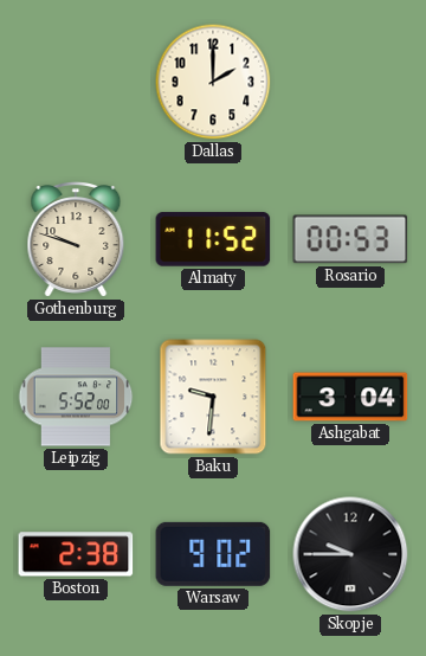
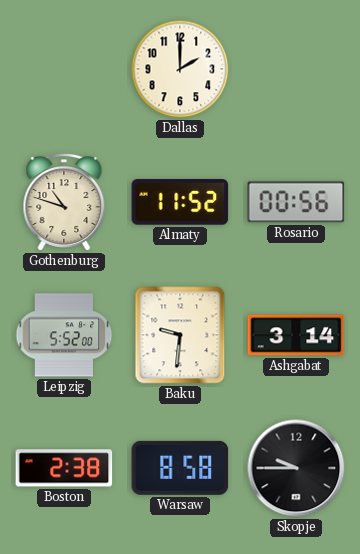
Gothenburg: 9:48 -> 10:48 (64, 203)
Rosario: 00:53 -> 00:56 (296, 202)
Ashgabat: 3:04 -> 3:14 (296, 335)
Warsaw: 9:02 -> 8:58 (180, 468)
